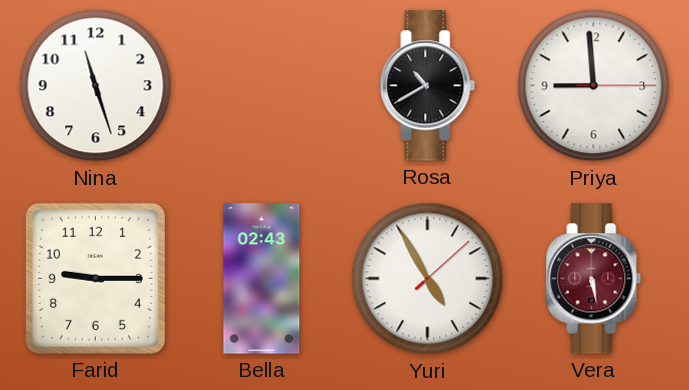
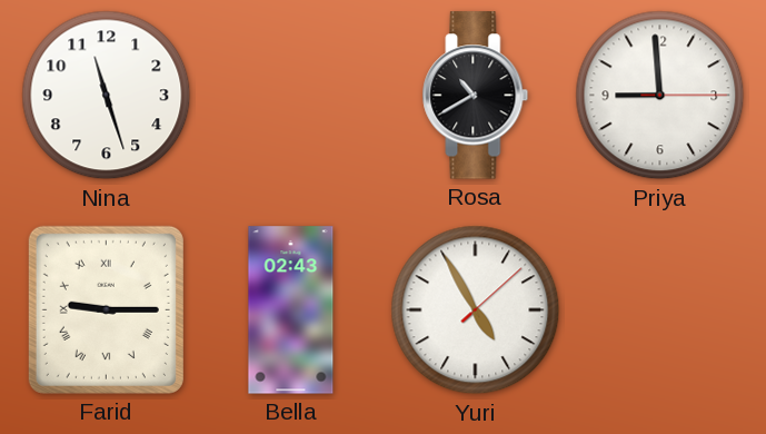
Farid numerals: Arabic -> Roman (106, 309)
Vera: 5:28 -> none (594, 279)
